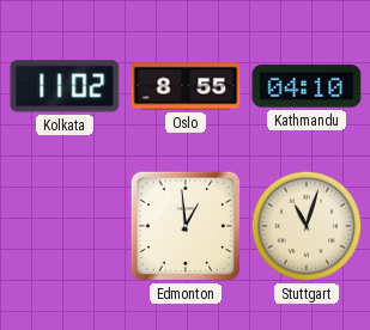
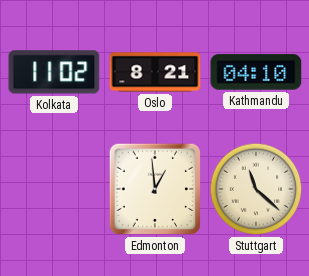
Oslo: 8:55 -> 8:21 (155, 72)
Stuttgart: 11:03 -> 11:22 (256, 189)
